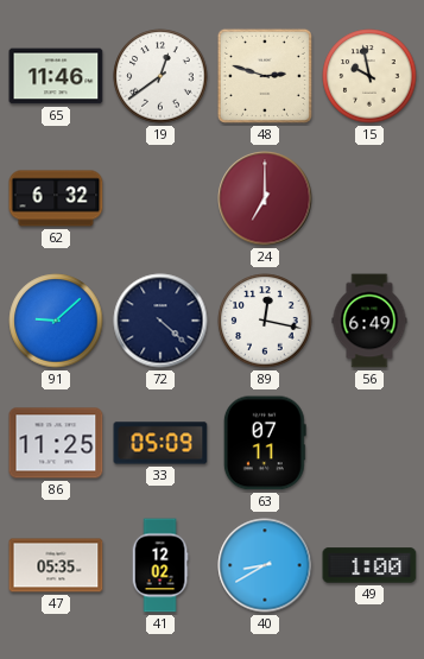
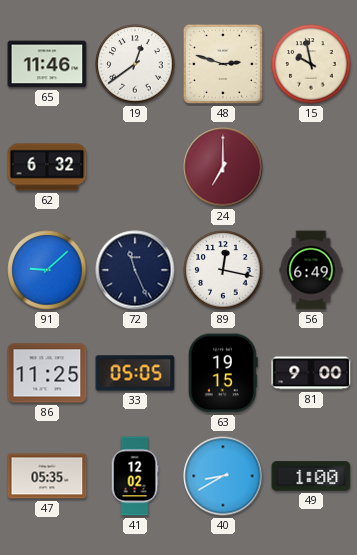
72: 4:22 -> 11:26 (135, 270)
33: 05:09 -> 05:05 (135, 373)
63: 07:11 -> 19:15 (223, 373)
81: none -> 9:00 (311, 373)
